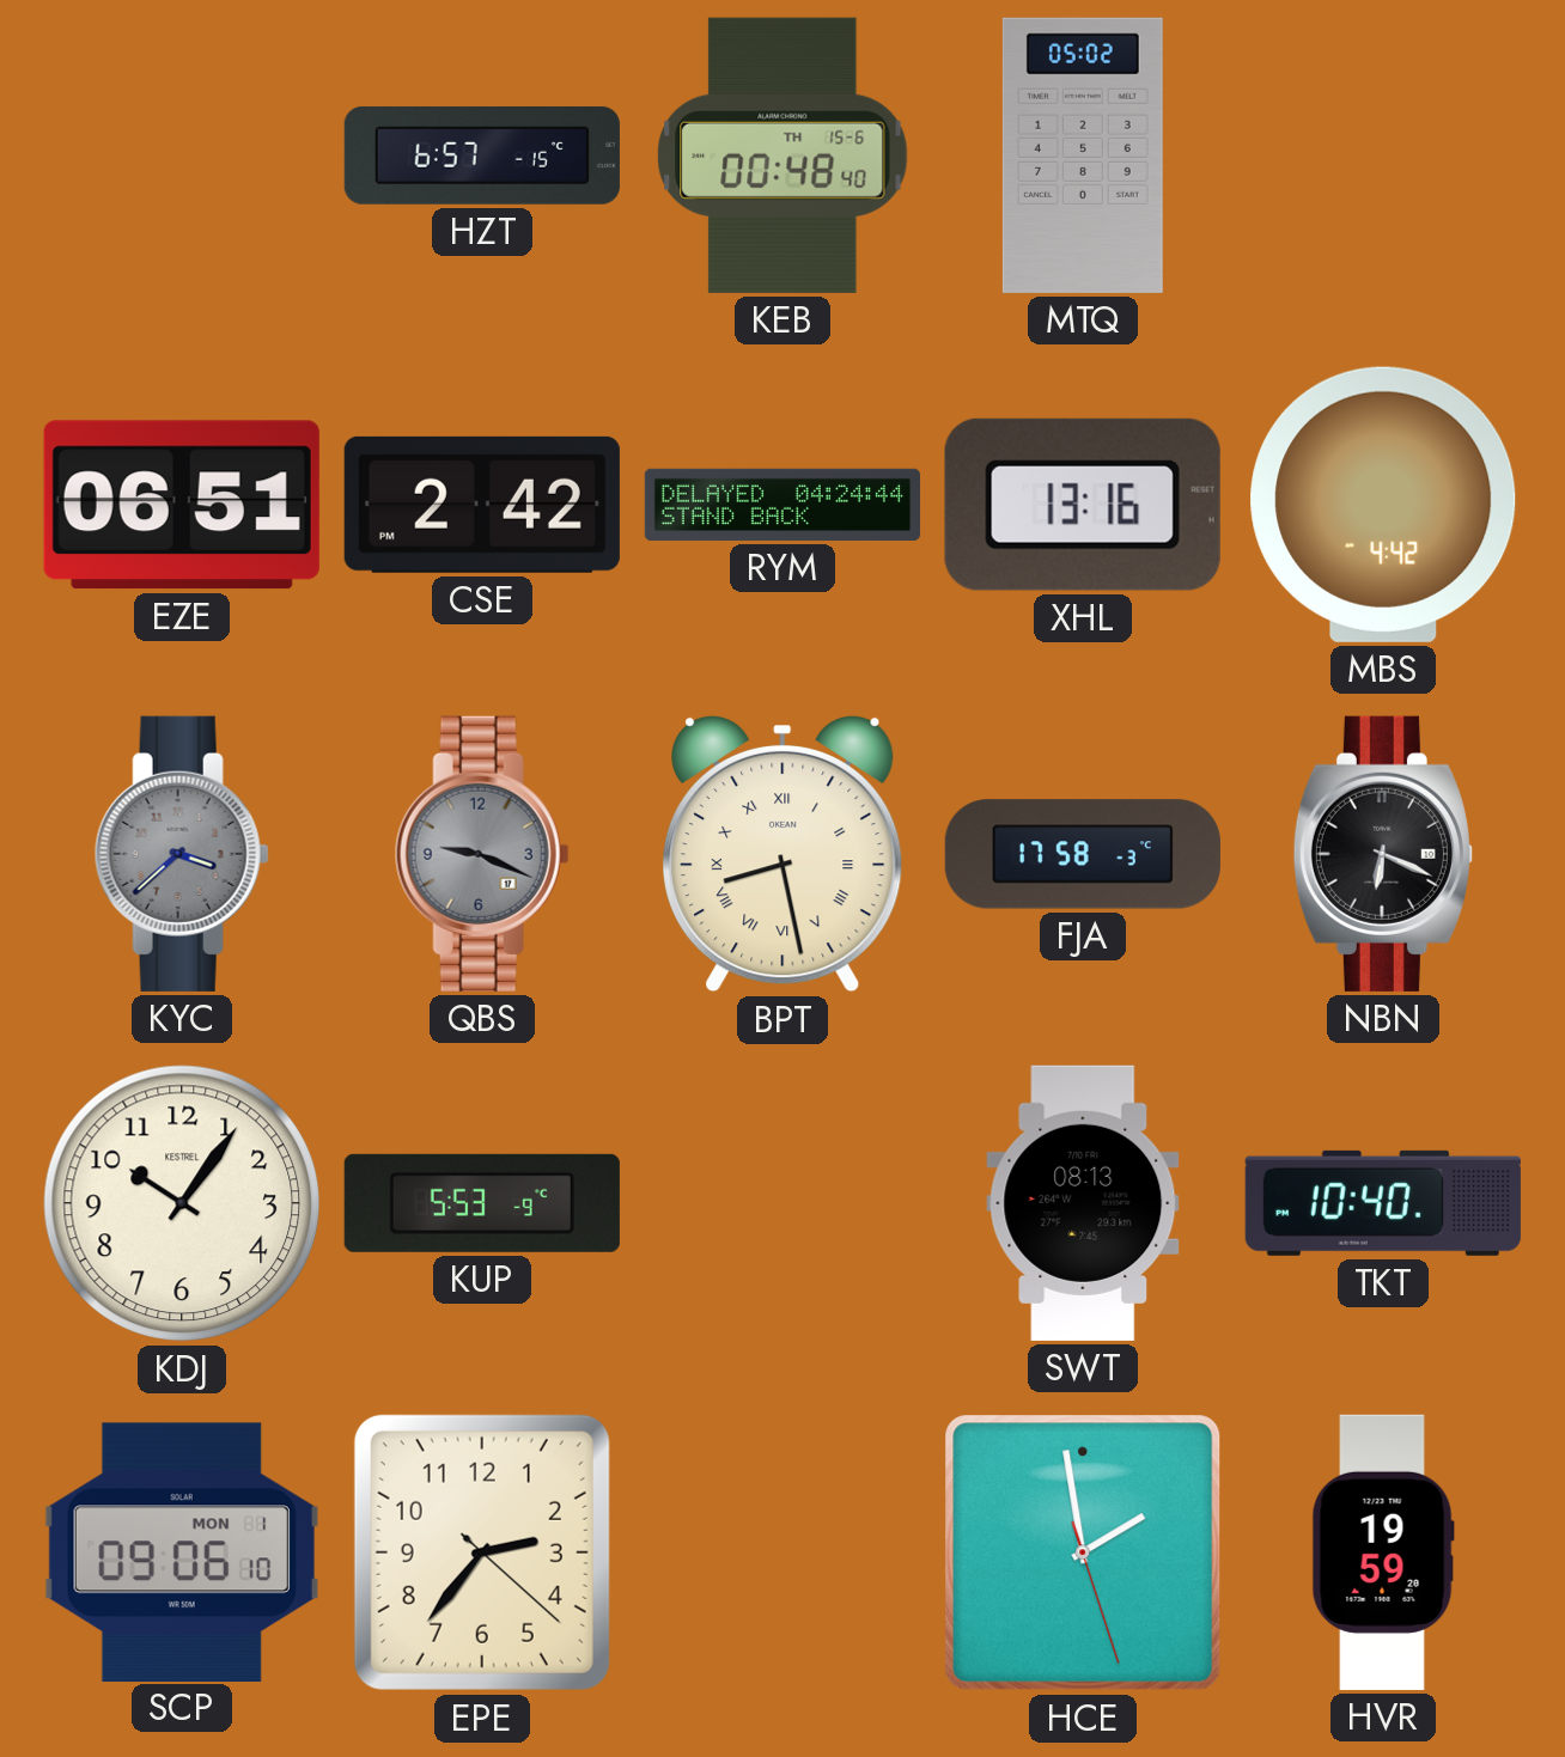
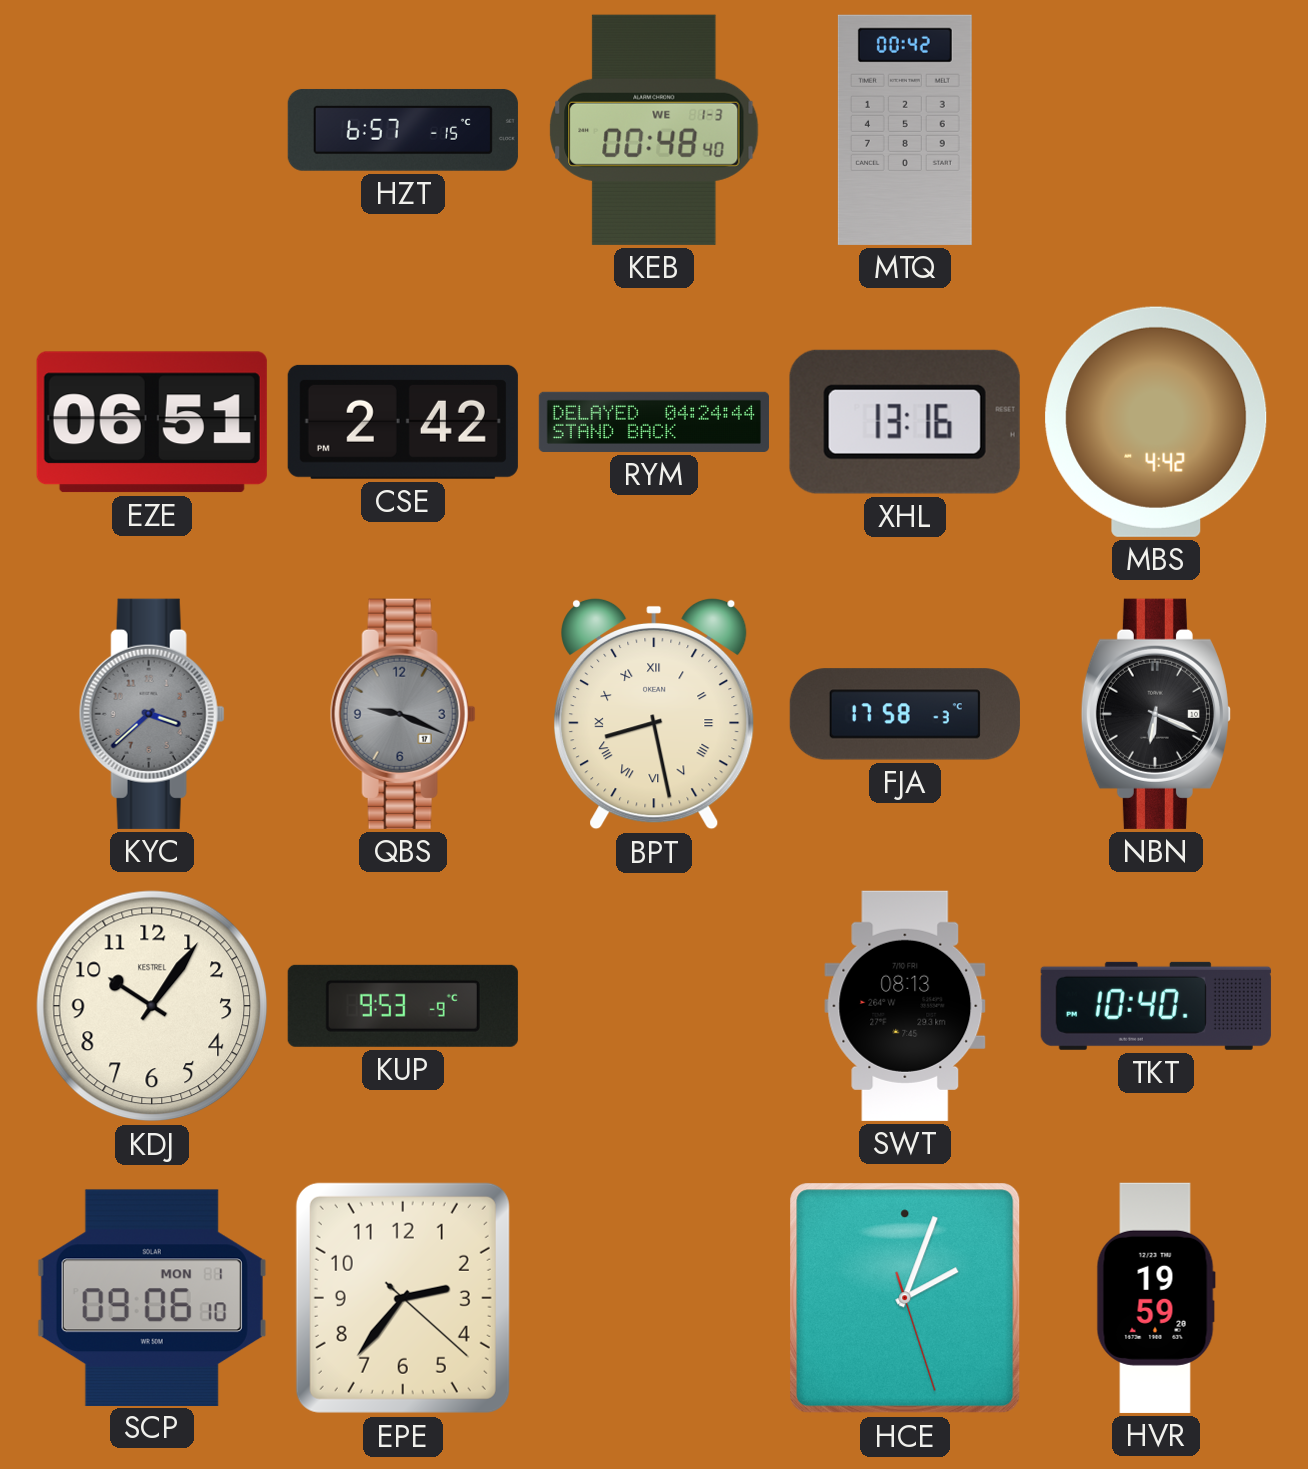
KEB date: TH 15-6 -> WE 1-3 (654, 130)
MTQ: 05:02 -> 00:42 (905, 130)
KUP: 5:53 -> 9:53 (403, 1006)
HCE: 1:58 -> 2:03 (905, 1298)
